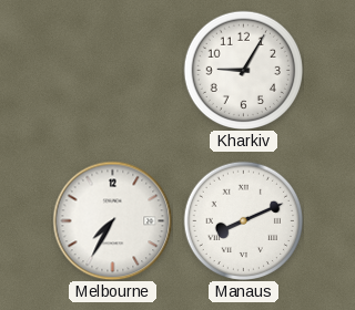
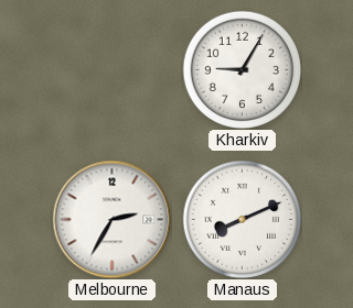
Melbourne: 7:35 -> 2:35 (111, 219)
